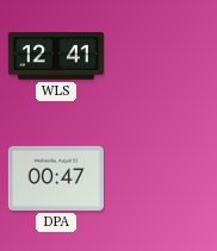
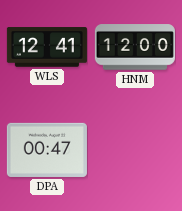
HNM: none -> 12:00 (135, 47)
